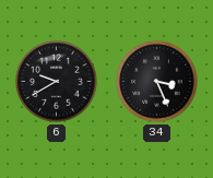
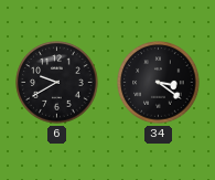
34: 3:26 -> 3:21 (159, 83)
